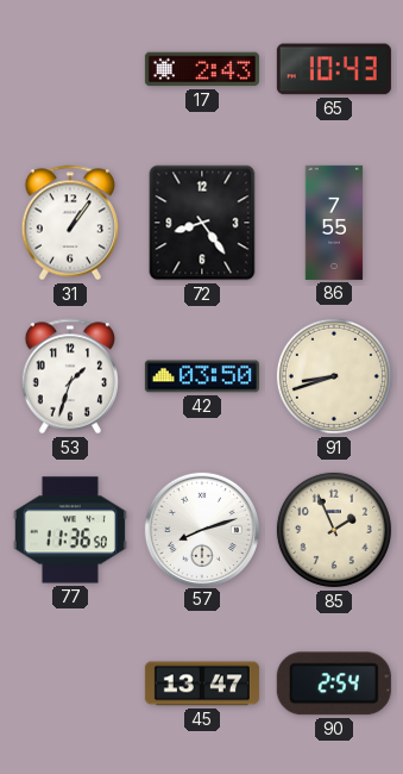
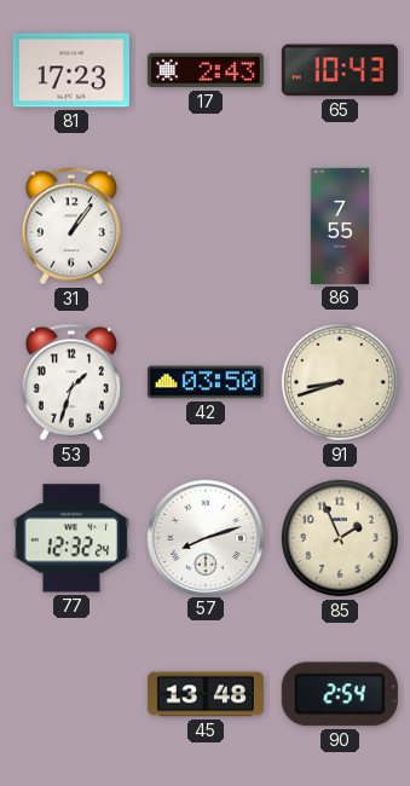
81: none -> 17:23 (71, 70)
72: 8:24 -> none (202, 223)
77: 11:36 -> 12:32 (71, 538)
45: 13:47 -> 13:48 (206, 694)
